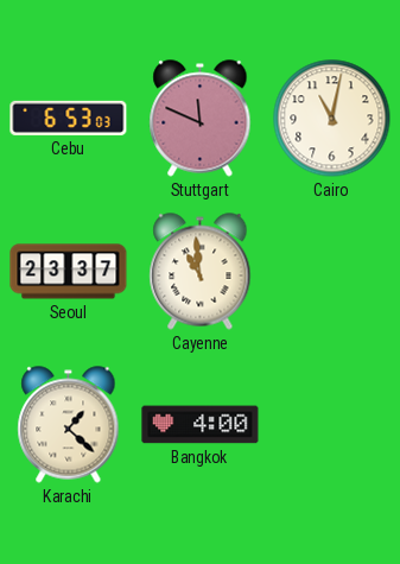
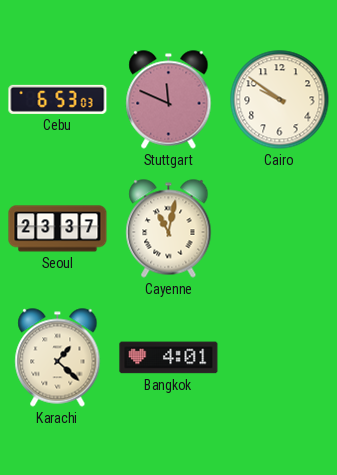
Cairo: 11:02 -> 9:51 (280, 100)
Cayenne: 10:59 -> 11:02 (169, 229)
Bangkok: 4:00 -> 4:01 (169, 358)
